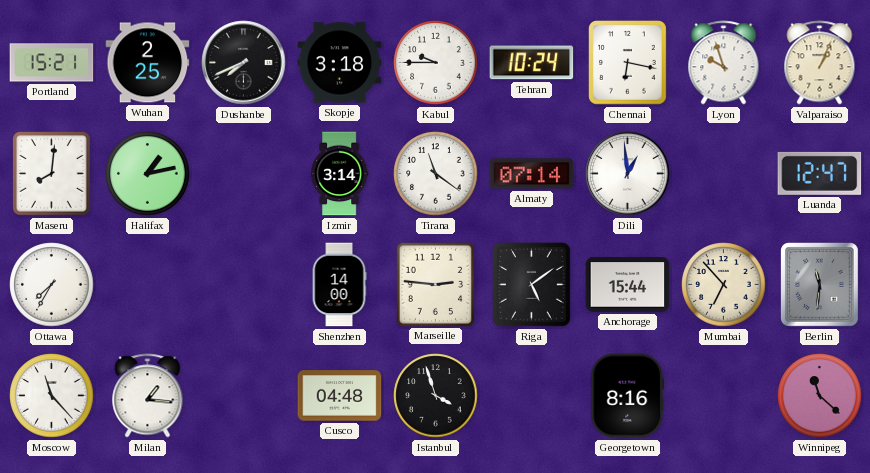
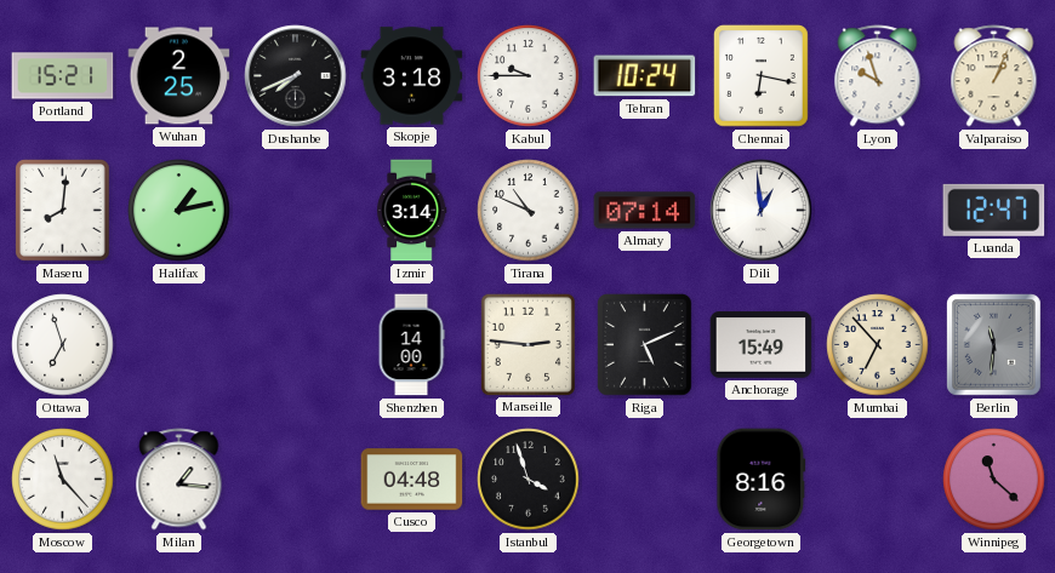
Tirana: 11:21 -> 10:49 (529, 211)
Ottawa: 7:35 -> 6:57 (63, 345)
Riga: 5:09 -> 5:11 (645, 345)
Anchorage: 15:44 -> 15:49 (762, 345)
